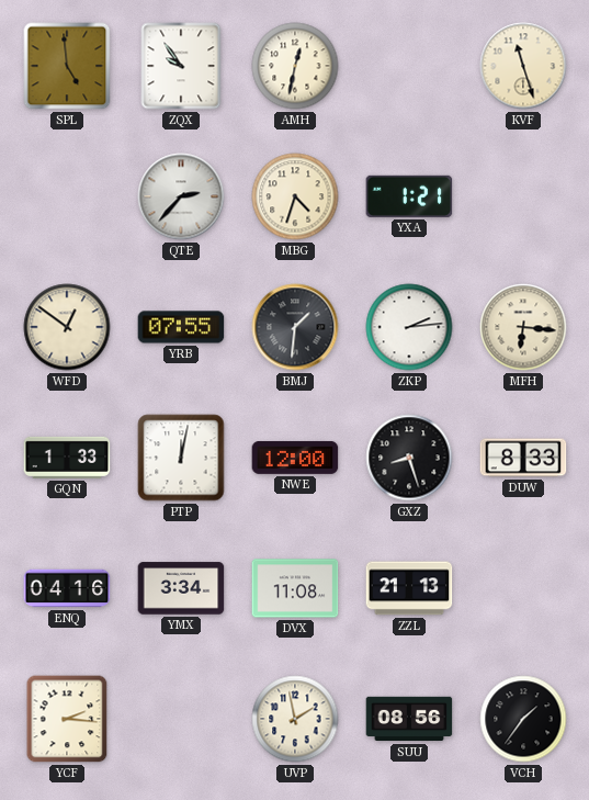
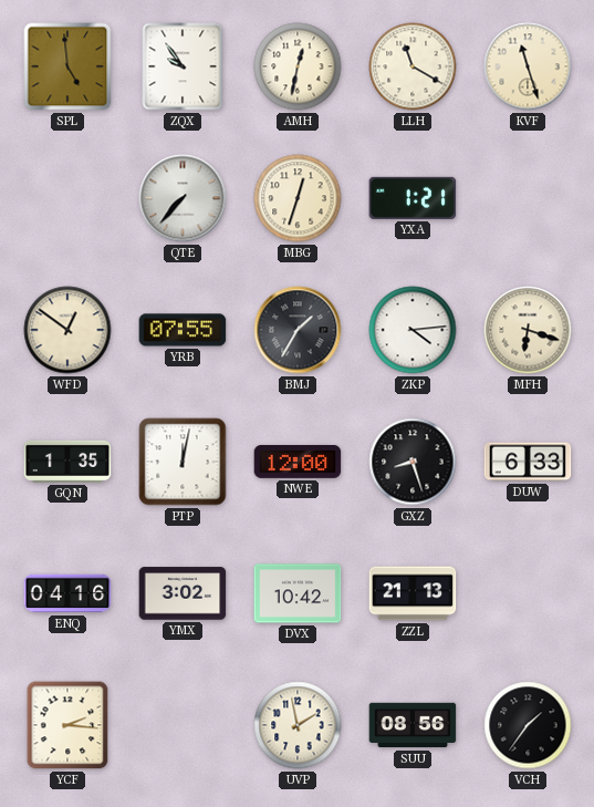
LLH: none -> 11:20 (413, 66)
QTE: 2:37 -> 7:37 (183, 198)
MBG: 4:33 -> 12:33 (298, 198)
BMJ: 1:31 -> 1:35 (298, 330)
ZKP: 2:14 -> 4:14 (413, 330)
MFH: 6:16 -> 6:18 (528, 330)
GQN: 1:33 -> 1:35 (67, 462)
DUW: 8:33 -> 6:33 (528, 462)
YMX: 3:34 -> 3:02 (183, 593)
DVX: 11:08 -> 10:42 (298, 593)
